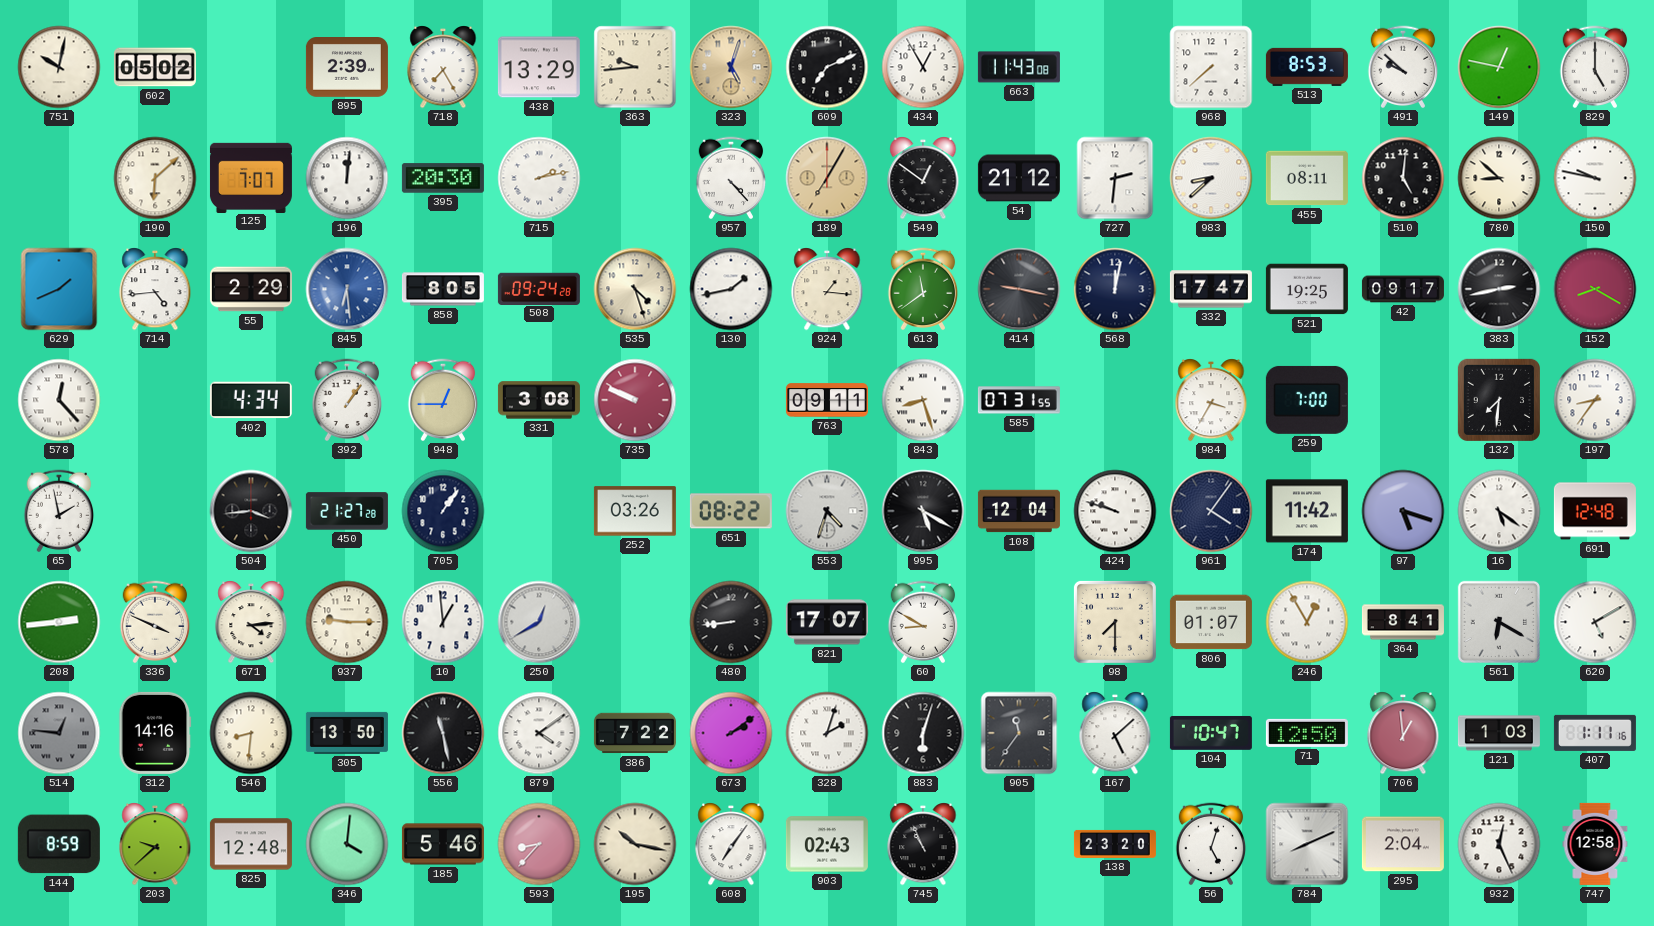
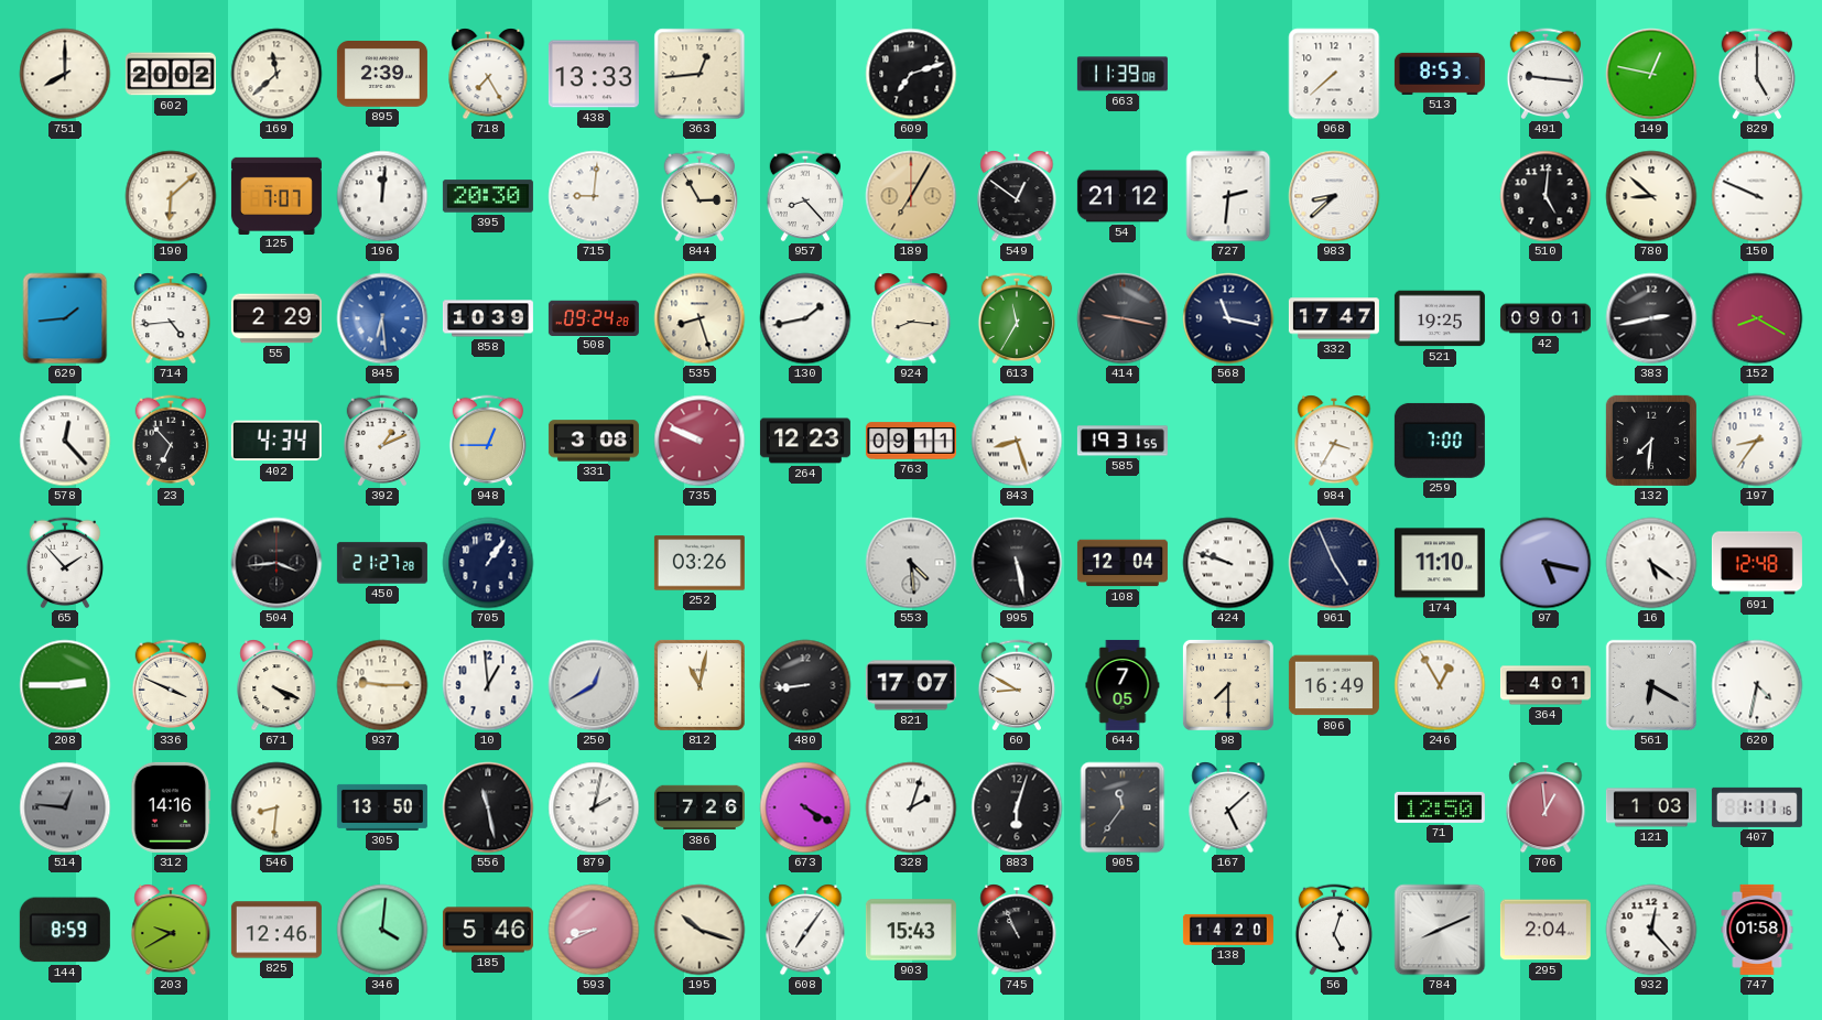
751: 10:02 -> 8:00 (65, 74)
602: 05:02 -> 20:02 (171, 74)
169: none -> 11:38 (276, 74)
438: 13:29 -> 13:33 (594, 74)
363: 9:44 -> 12:44 (699, 74)
323: 5:03 -> none (731, 67)
609: 7:11 -> 7:12 (911, 74)
434: 12:55 -> none (923, 67)
663: 11:43 -> 11:39 (1123, 74)
491: 9:52 -> 9:16 (1546, 74)
715: 2:13 -> 9:01 (594, 196)
844: none -> 2:55 (699, 196)
957: 4:23 -> 8:23 (805, 196)
455: 08:11 -> none (1307, 178)
150: 9:47 -> 9:49 (1757, 196)
629: 1:41 -> 1:44 (65, 318)
858: 8:05 -> 10:39 (488, 318)
535: 4:27 -> 8:27 (699, 318)
924: 1:16 -> 8:16 (911, 319)
613: 11:39 -> 11:35 (1017, 318)
568: 12:02 -> 11:17 (1228, 318)
42: 09:17 -> 09:01 (1546, 318)
23: none -> 6:53 (171, 441)
392: 1:06 -> 1:11 (382, 441)
264: none -> 12:23 (805, 441)
585: 07:31 -> 19:31 (1123, 441)
65: 1:58 -> 1:53 (65, 563)
651: 08:22 -> none (731, 511)
553: 4:33 -> 4:29 (911, 563)
995: 5:20 -> 5:28 (1017, 563)
961: 4:06 -> 4:56 (1334, 563)
174: 11:42 -> 11:10 (1440, 563)
97: 5:18 -> 5:17 (1546, 563)
208: 2:44 -> 2:45 (65, 685)
671: 4:14 -> 4:19 (276, 686)
812: none -> 11:02 (699, 685)
644: none -> 7:05 (1123, 685)
806: 01:07 -> 16:49 (1334, 685)
364: 8:41 -> 4:01 (1546, 685)
620: 5:10 -> 4:32 (1757, 685)
879: 4:09 -> 2:02 (594, 807)
386: 7:22 -> 7:26 (699, 807)
673: 2:09 -> 4:20 (805, 807)
104: 10:47 -> none (1211, 733)
203: 9:38 -> 9:40 (171, 931)
825: 12:48 -> 12:46 (276, 930)
593: 8:37 -> 8:41 (594, 930)
195: 10:17 -> 10:18 (699, 930)
903: 02:43 -> 15:43 (911, 930)
138: 23:20 -> 14:20 (1228, 930)
932: 12:26 -> 12:23 (1651, 930)
747: 12:58 -> 01:58 (1757, 930)
